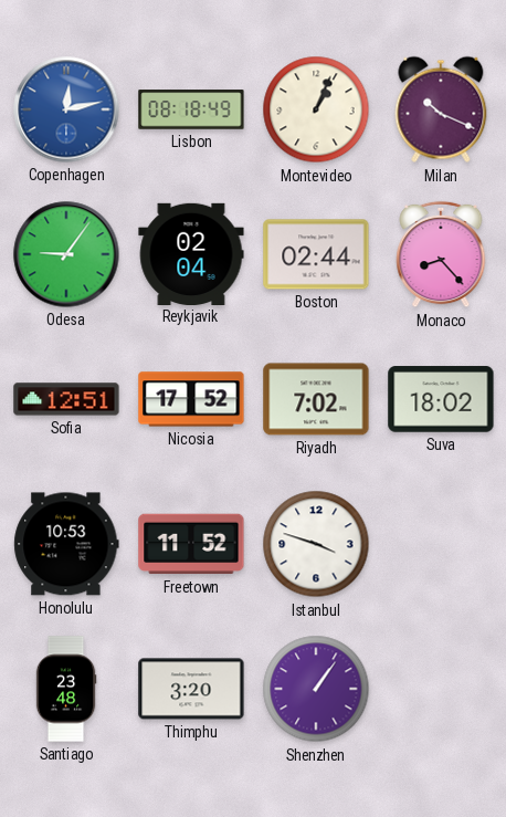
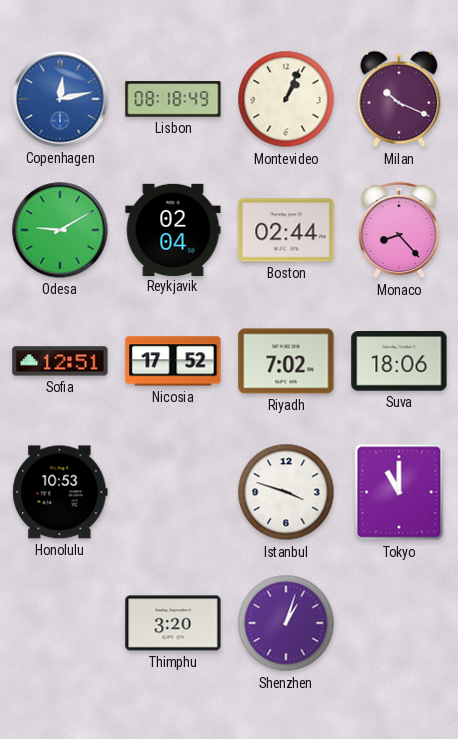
Odesa: 9:06 -> 9:10 (60, 230)
Suva: 18:02 -> 18:06 (399, 361)
Freetown: 11:52 -> none (191, 544)
Tokyo: none -> 11:00 (399, 492)
Santiago: 23:48 -> none (66, 689)
Shenzhen: 1:06 -> 1:03 (286, 623)
